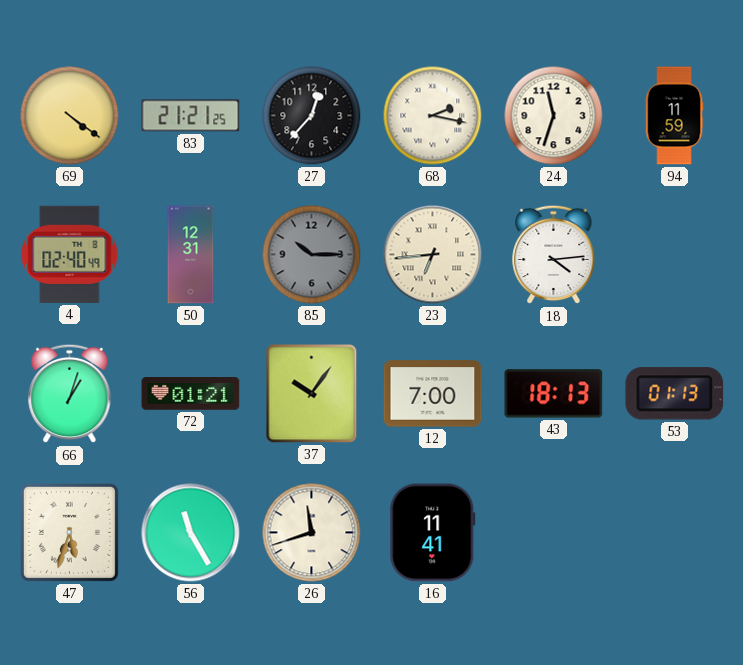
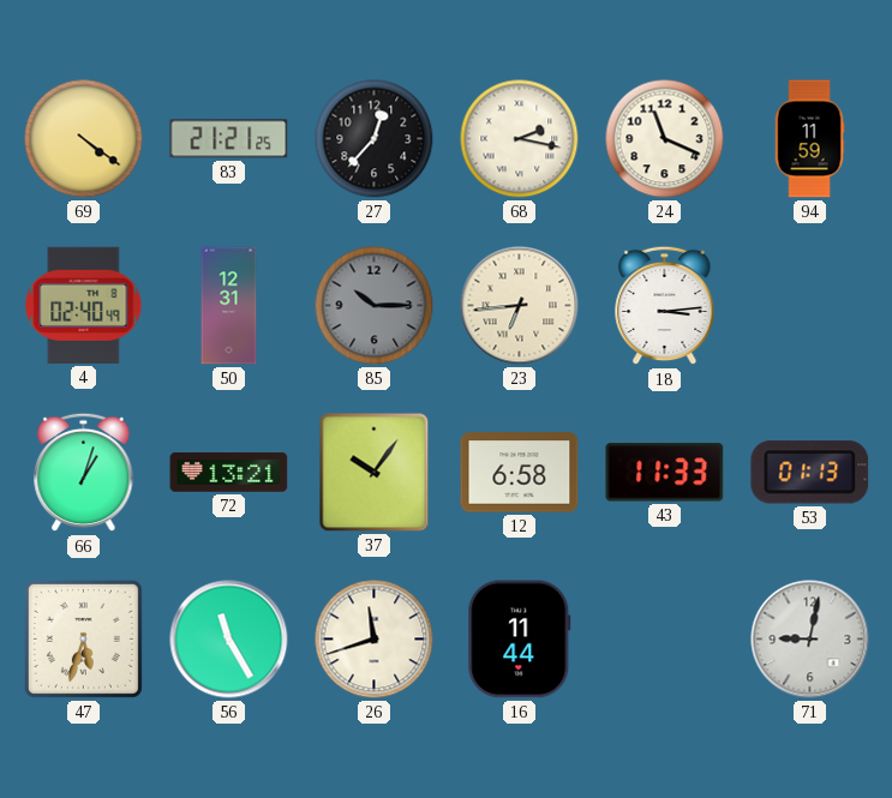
24: 11:33 -> 11:19 (665, 139)
18: 4:14 -> 3:14 (665, 306)
72: 01:21 -> 13:21 (229, 473)
12: 7:00 -> 6:58 (520, 473)
43: 18:13 -> 11:33 (665, 473)
16: 11:41 -> 11:44 (520, 640)
71: none -> 9:02 (810, 640)
